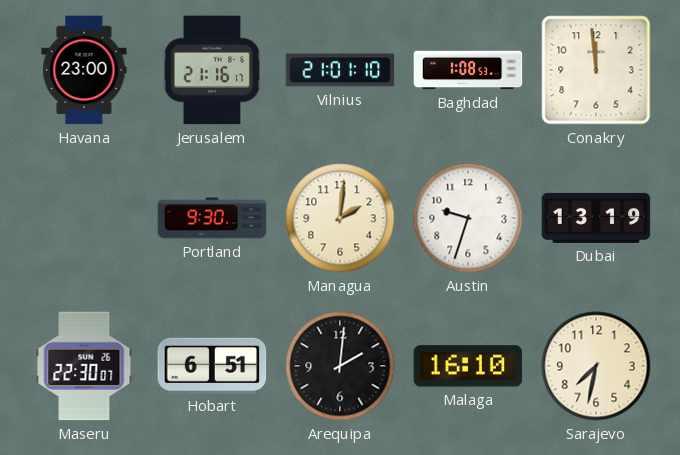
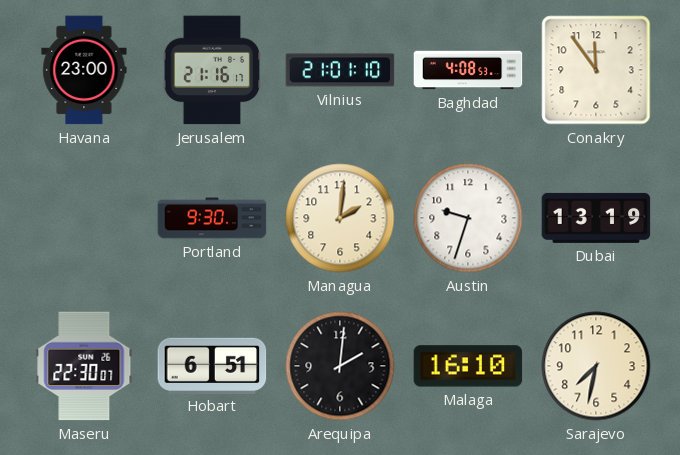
Baghdad: 1:08 -> 4:08 (468, 70)
Conakry: 11:59 -> 11:54 (596, 70)
